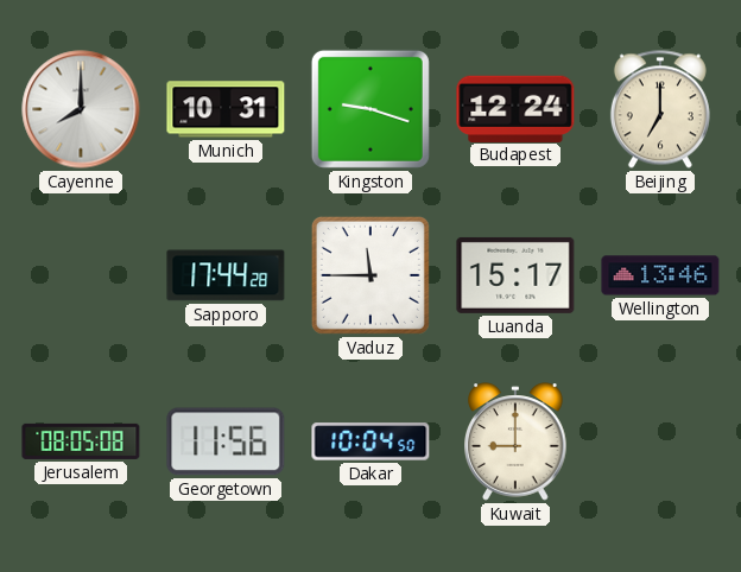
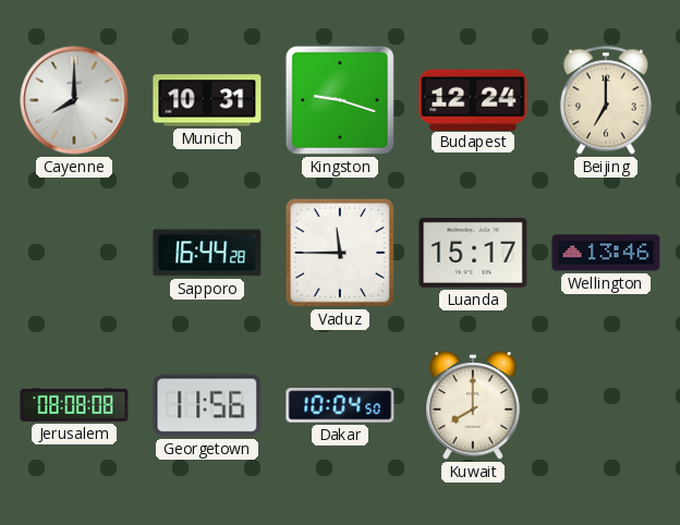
Sapporo: 17:44 -> 16:44 (207, 253)
Jerusalem: 08:05 -> 08:08 (74, 405)
Kuwait: 9:00 -> 8:00 (473, 405)
